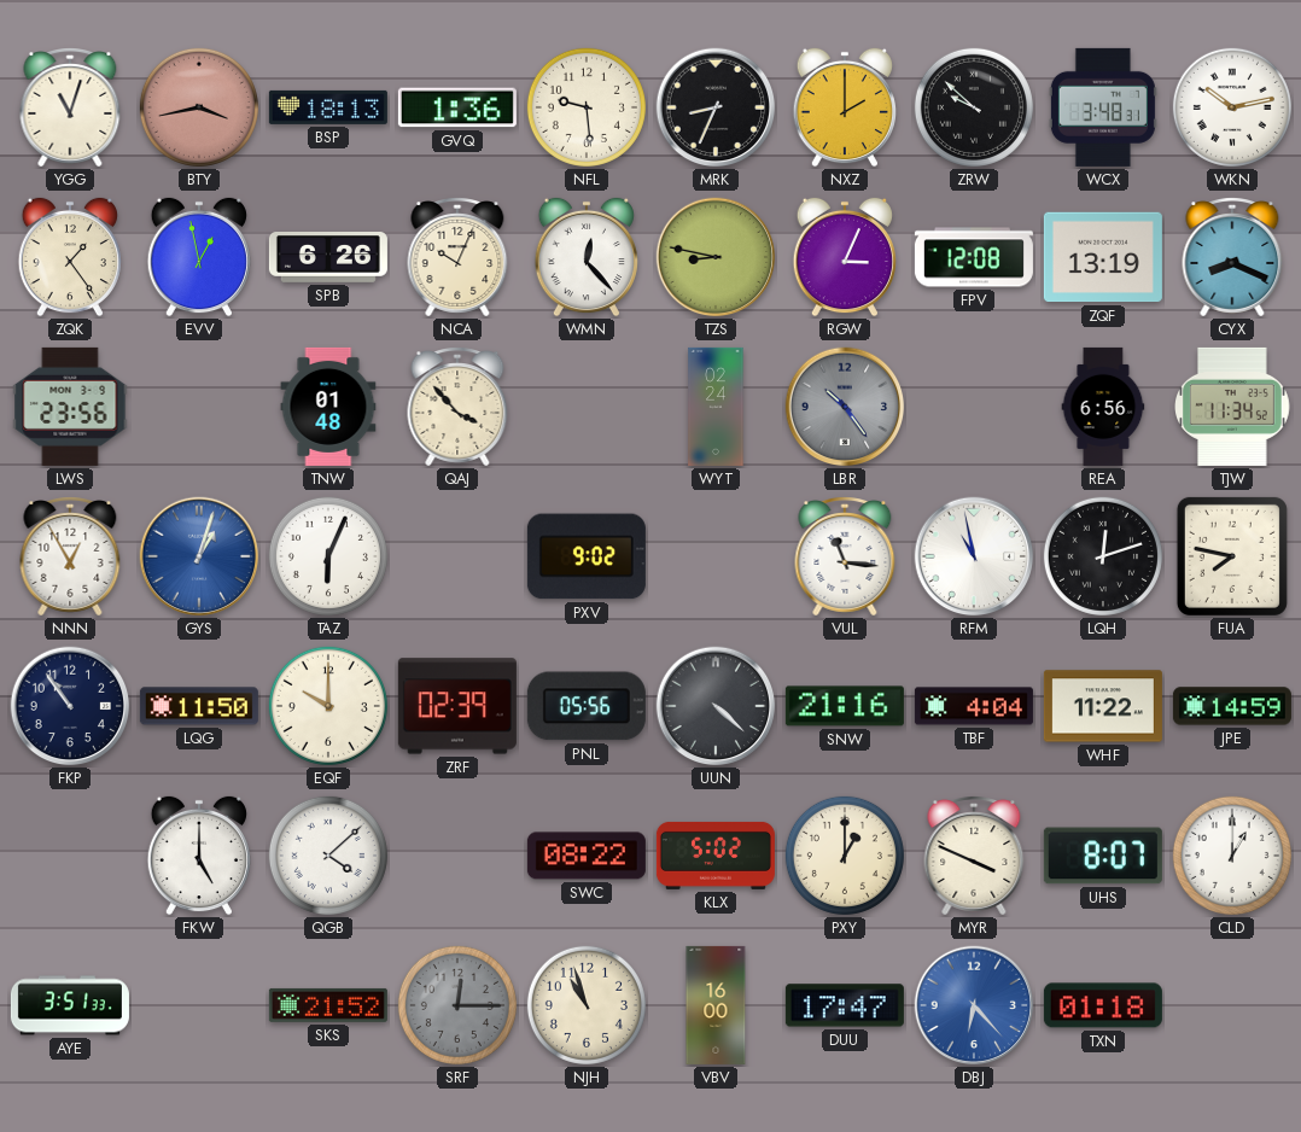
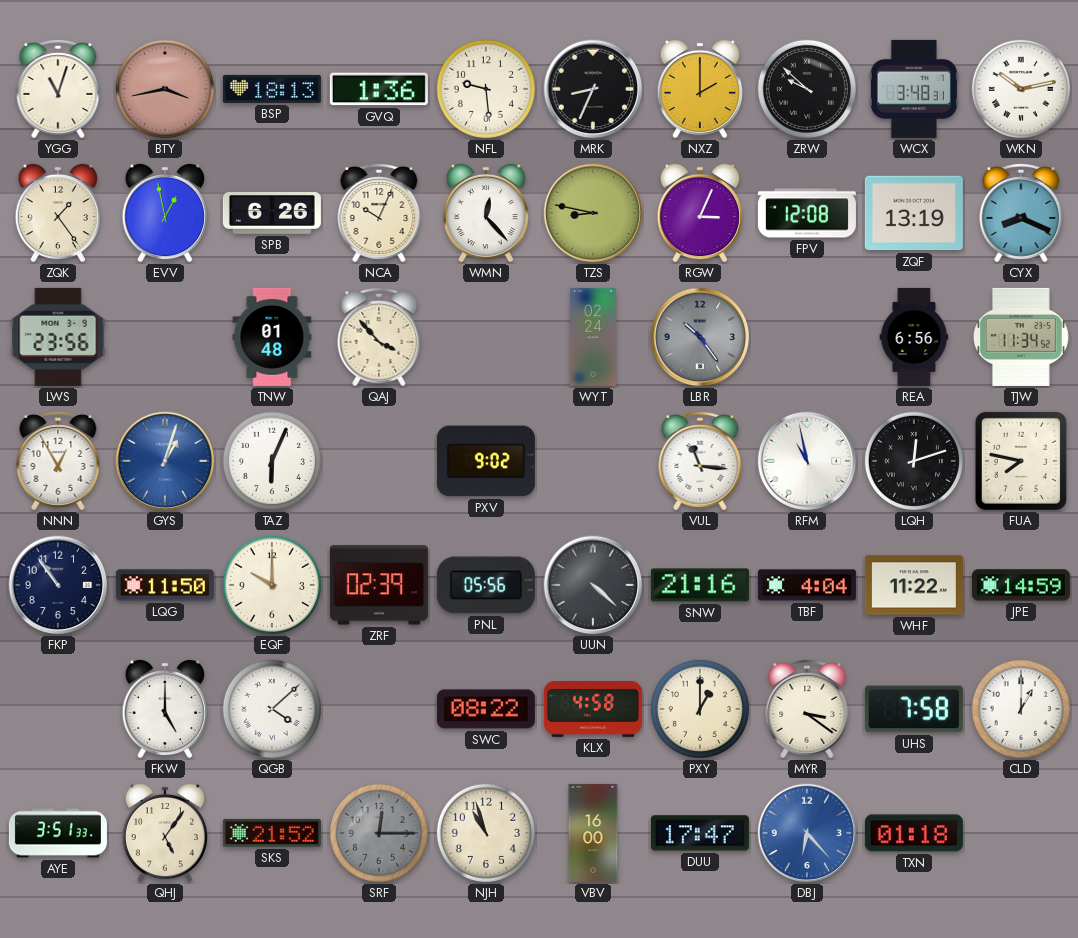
KLX: 5:02 -> 4:58 (593, 709)
MYR: 3:49 -> 3:21 (807, 710)
UHS: 8:07 -> 7:58 (914, 709)
QHJ: none -> 5:06 (164, 833)
